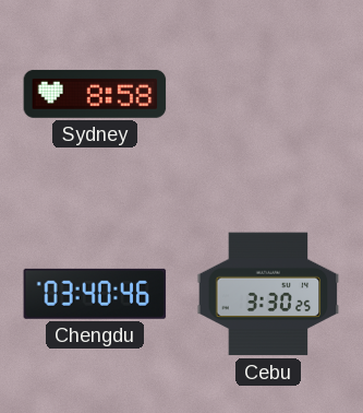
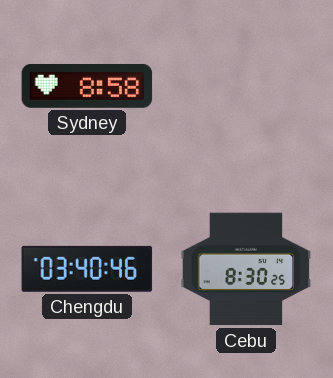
Cebu: 3:30 -> 8:30 (246, 269)
